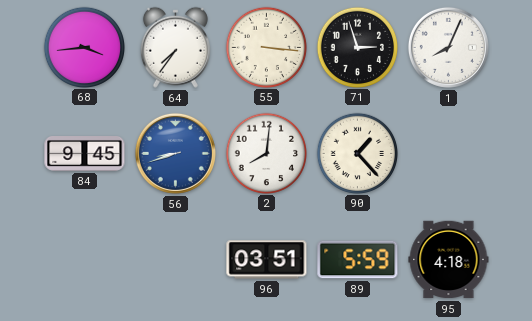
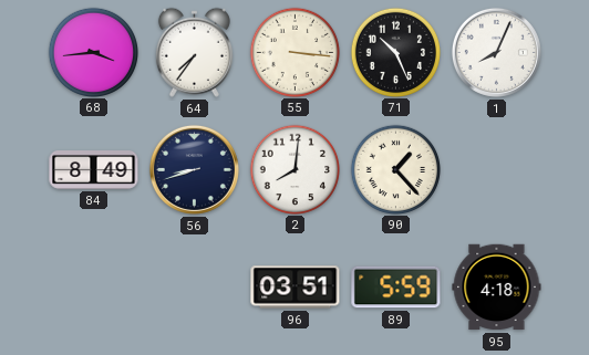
71: 2:57 -> 10:26 (395, 52)
84: 9:45 -> 8:49 (94, 170)
56 dial: blue -> navy (194, 169)
